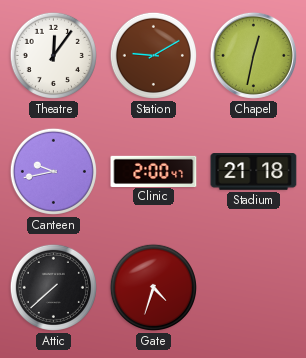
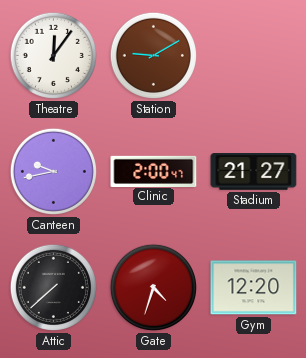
Chapel: 12:32 -> none (253, 55)
Stadium: 21:18 -> 21:27 (254, 172)
Gym: none -> 12:20 (254, 288)
